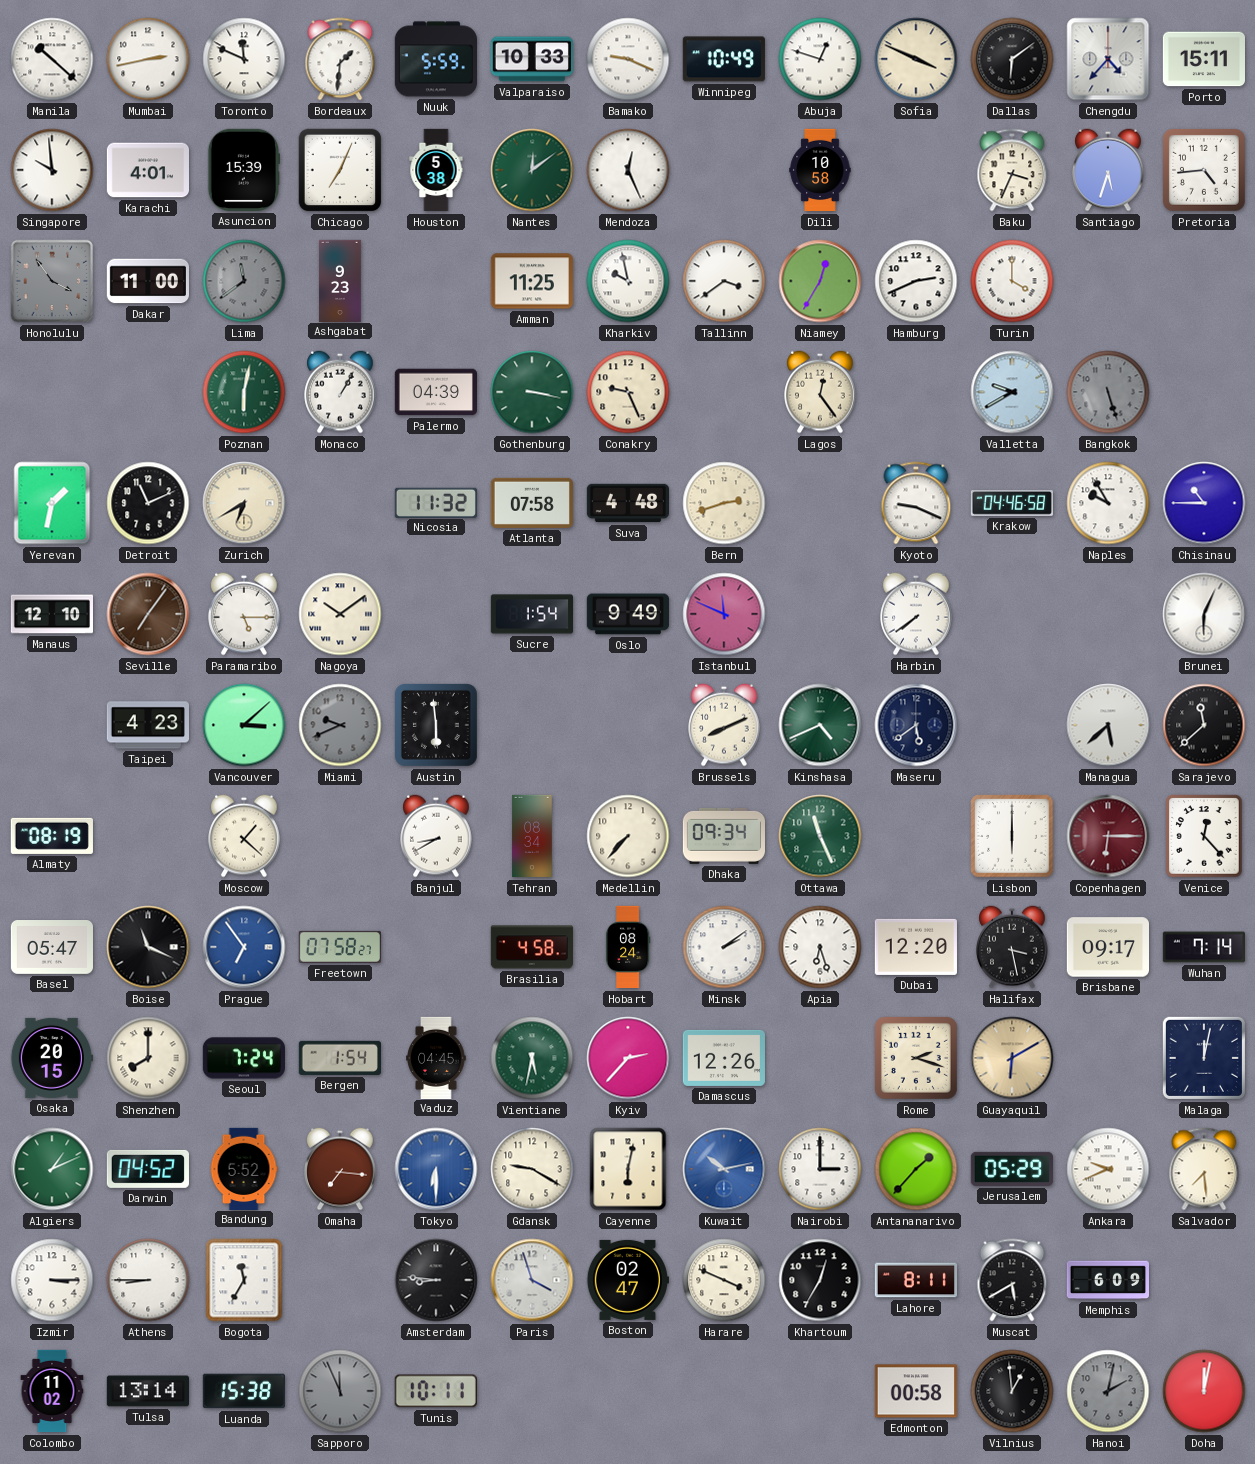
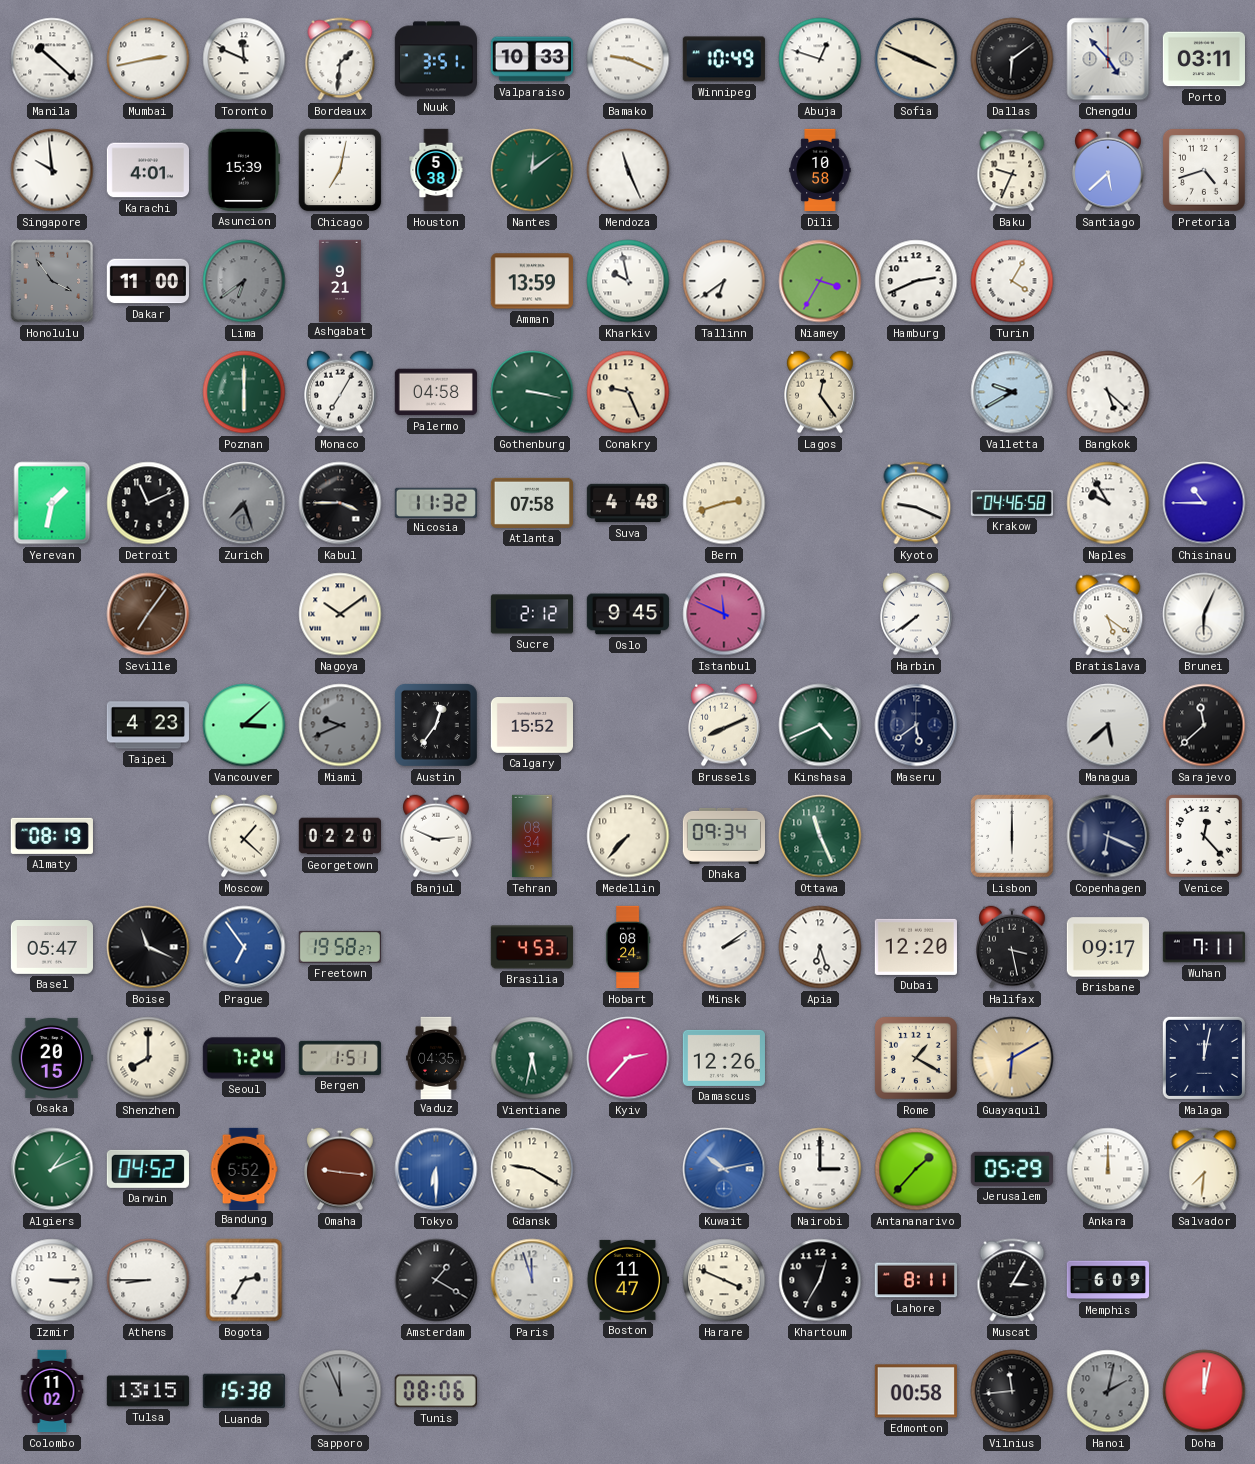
Nuuk: 5:59 -> 3:51 (435, 59)
Chengdu: 4:37 -> 4:53 (1108, 59)
Porto: 15:11 -> 03:11 (1203, 59)
Chicago: 7:04 -> 7:02 (340, 170)
Mendoza: 12:26 -> 11:26 (628, 170)
Baku: 3:34 -> 9:34 (1012, 170)
Santiago: 5:33 -> 5:38 (1108, 170)
Pretoria: 4:44 -> 4:42 (1204, 170)
Lima: 11:39 -> 6:39 (244, 281)
Ashgabat: 9:23 -> 9:21 (341, 280)
Amman: 11:25 -> 13:59 (531, 281)
Tallinn: 3:39 -> 6:39 (724, 281)
Niamey: 12:35 -> 3:35 (820, 281)
Turin: 4:00 -> 4:05 (1012, 281)
Poznan: 6:02 -> 6:00 (244, 392)
Monaco: 1:05 -> 7:05 (340, 392)
Palermo: 04:39 -> 04:58 (435, 392)
Bangkok: 5:27 -> 5:22 (1108, 392)
Bangkok dial: grey -> white (1108, 392)
Zurich: 6:40 -> 7:27 (244, 503)
Zurich dial: cream -> grey (244, 503)
Kabul: none -> 3:45 (340, 503)
Manaus: 12:10 -> none (51, 614)
Paramaribo: 5:15 -> none (244, 614)
Sucre: 1:54 -> 2:12 (531, 614)
Oslo: 9:49 -> 9:45 (628, 614)
Bratislava: none -> 5:21 (1108, 614)
Austin: 5:59 -> 12:36 (436, 725)
Calgary: none -> 15:52 (531, 726)
Georgetown: none -> 02:20 (339, 836)
Banjul: 8:40 -> 2:49 (436, 836)
Copenhagen: 6:15 -> 6:19 (1108, 836)
Copenhagen dial: burgundy -> navy (1108, 836)
Freetown: 07:58 -> 19:58 (340, 947)
Brasilia: 4:58 -> 4:53 (532, 947)
Wuhan: 7:14 -> 7:11 (1203, 947)
Bergen: 1:54 -> 1:51 (340, 1058)
Vaduz: 04:45 -> 04:35 (436, 1057)
Rome: 2:18 -> 1:20 (916, 1058)
Omaha: 7:16 -> 9:16 (340, 1169)
Cayenne: 6:02 -> none (628, 1169)
Ankara: 9:41 -> 12:00 (1108, 1169)
Salvador: 7:29 -> 7:31 (1204, 1169)
Bogota: 11:35 -> 2:35 (244, 1280)
Amsterdam: 8:46 -> 1:20 (436, 1280)
Paris: 3:57 -> 11:57 (532, 1280)
Boston: 02:47 -> 11:47 (627, 1280)
Muscat: 5:40 -> 3:05 (1012, 1280)
Tulsa: 13:14 -> 13:15 (147, 1391)
Tunis: 10:11 -> 08:06 (436, 1391)
Vilnius: 12:59 -> 11:44 (1012, 1391)
